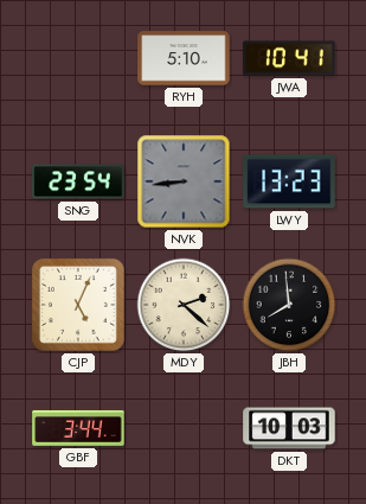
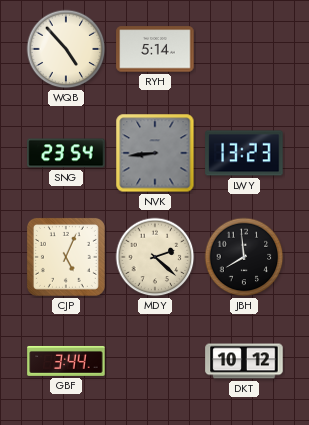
WQB: none -> 4:53 (66, 49)
RYH: 5:10 -> 5:14 (155, 49)
JWA: 10:41 -> none (289, 58)
DKT: 10:03 -> 10:12 (244, 361)
